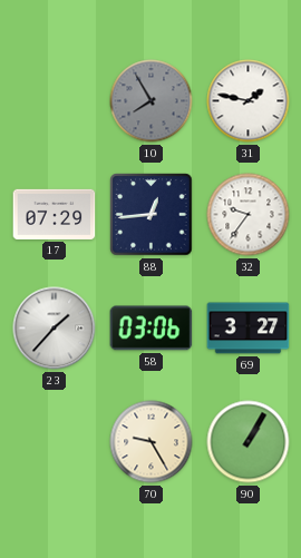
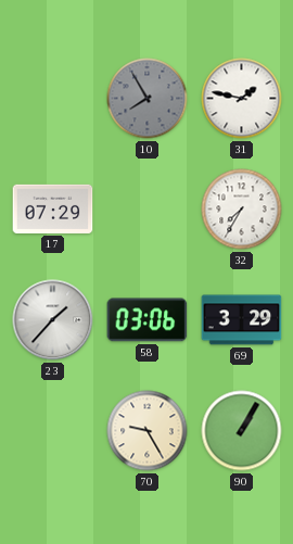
88: 12:44 -> none (152, 215)
32: 9:36 -> 7:35 (242, 210)
69: 3:27 -> 3:29 (242, 320)
